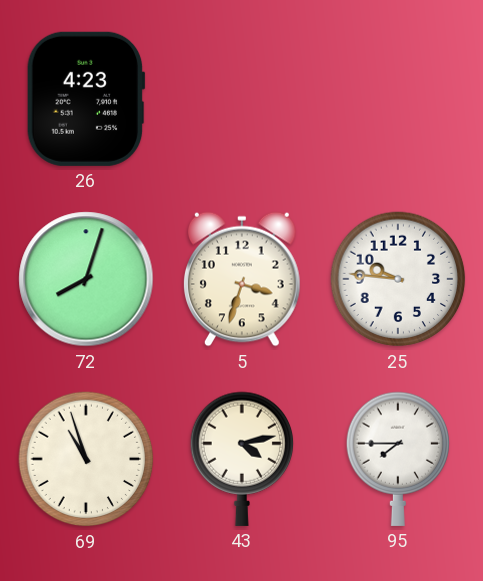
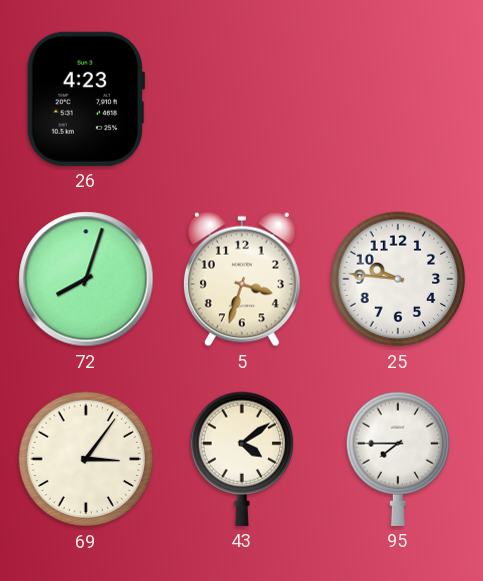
69: 10:57 -> 3:06 (86, 459)
43: 4:13 -> 4:09 (242, 459)
